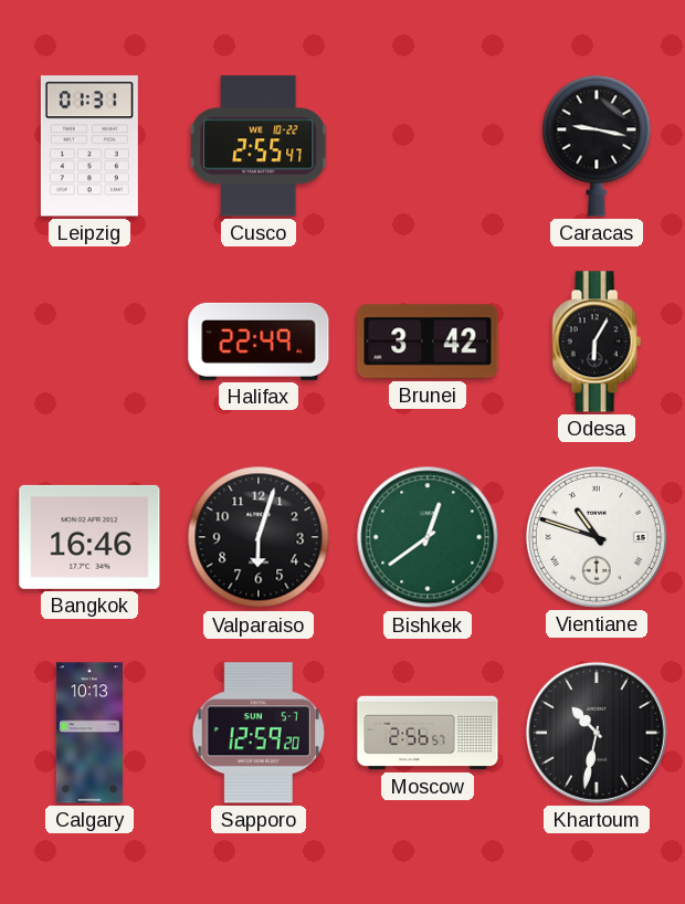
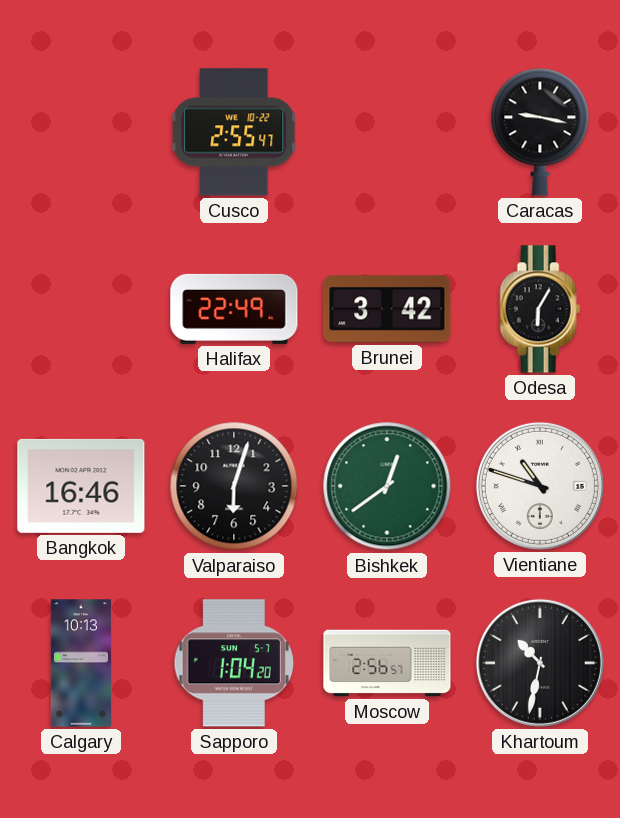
Leipzig: 01:31 -> none (89, 146)
Sapporo: 12:59 -> 1:04 (234, 663)
